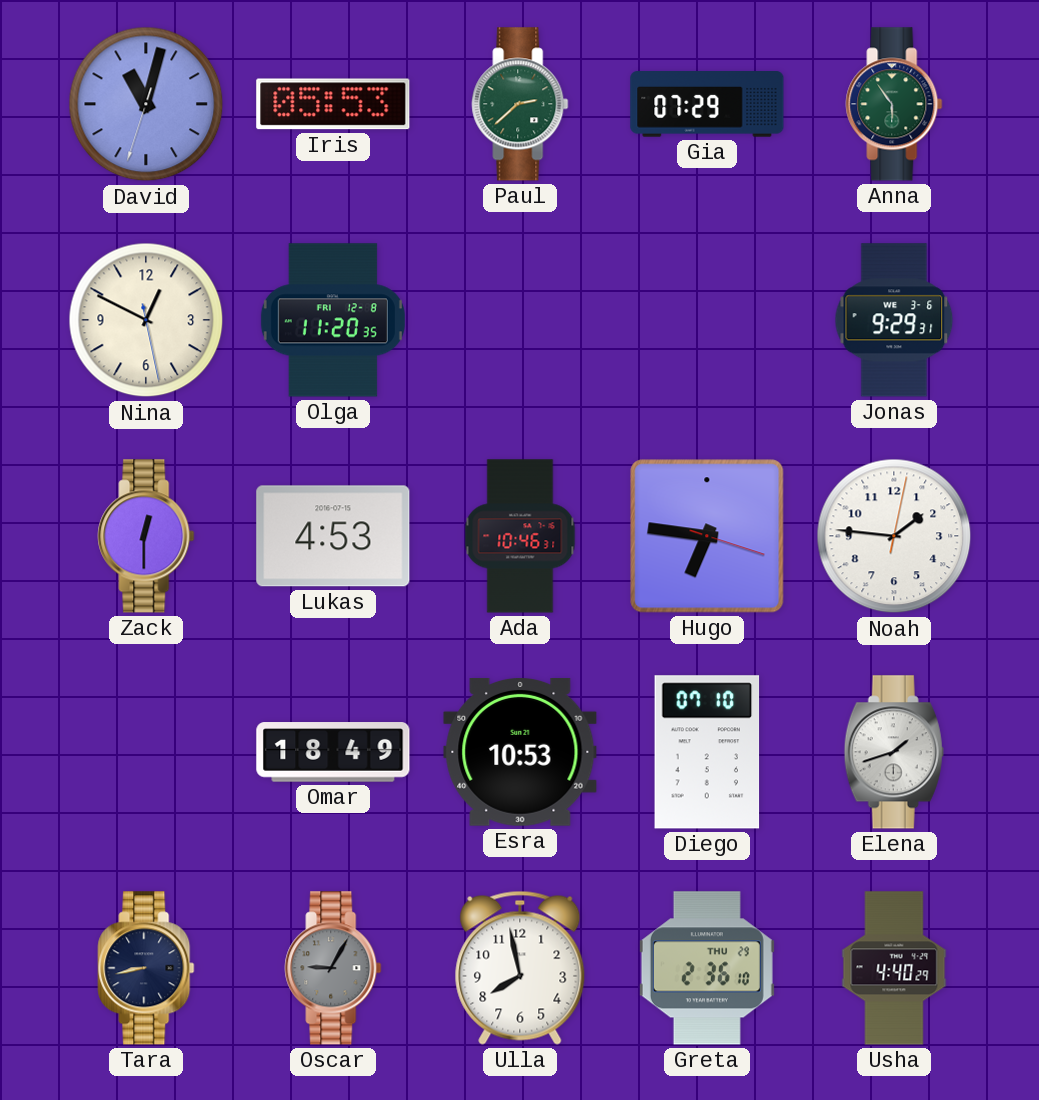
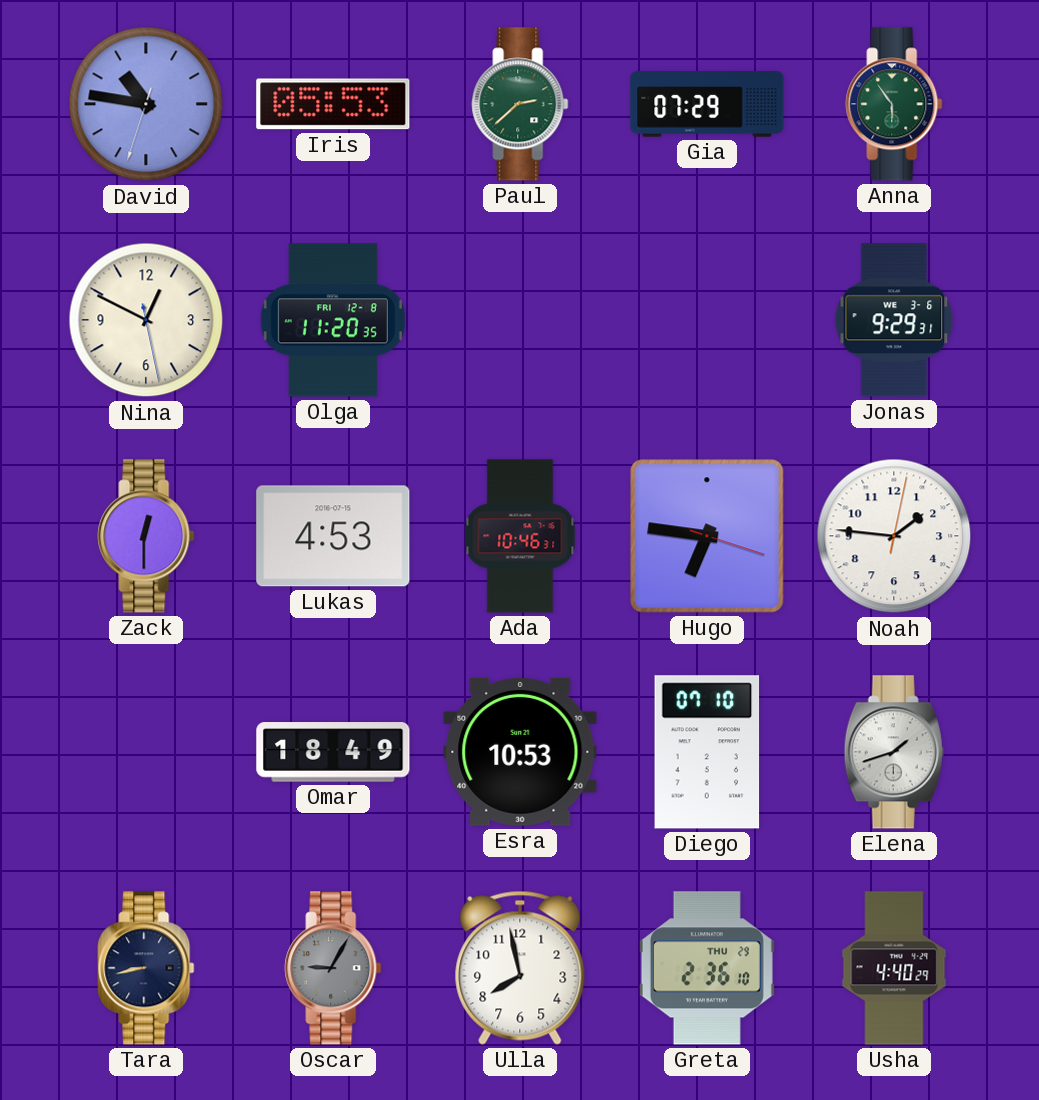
David: 11:02 -> 10:46 (146, 104)
